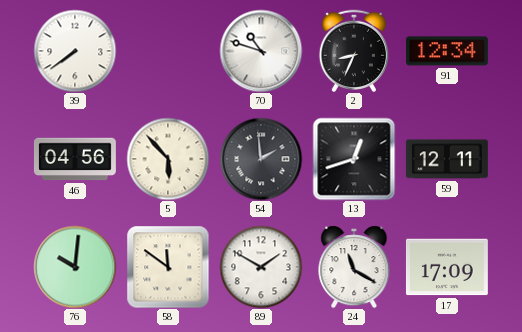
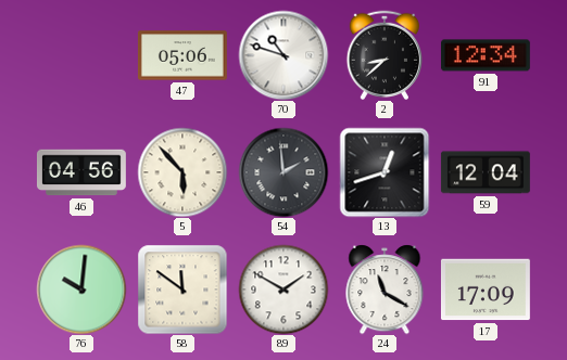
39: 7:39 -> none (75, 51)
47: none -> 05:06 (182, 55)
2: 8:34 -> 8:38 (383, 55)
59: 12:11 -> 12:04 (486, 172)
